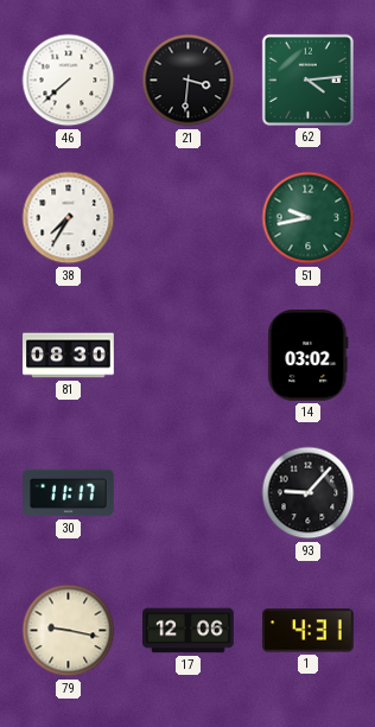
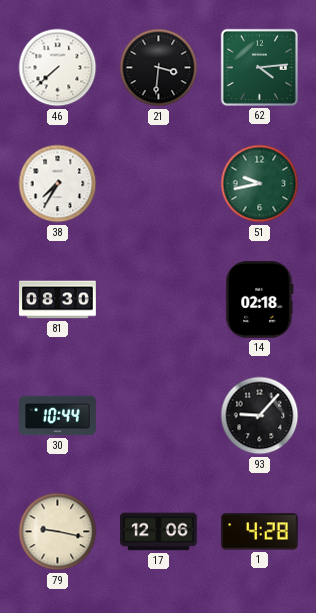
14: 03:02 -> 02:18 (260, 300)
30: 11:17 -> 10:44 (58, 416)
1: 4:31 -> 4:28 (260, 532)
